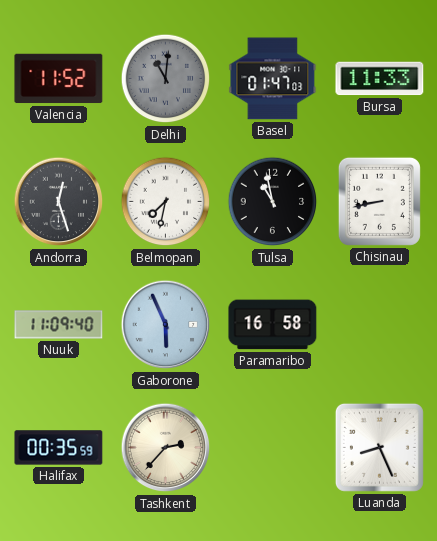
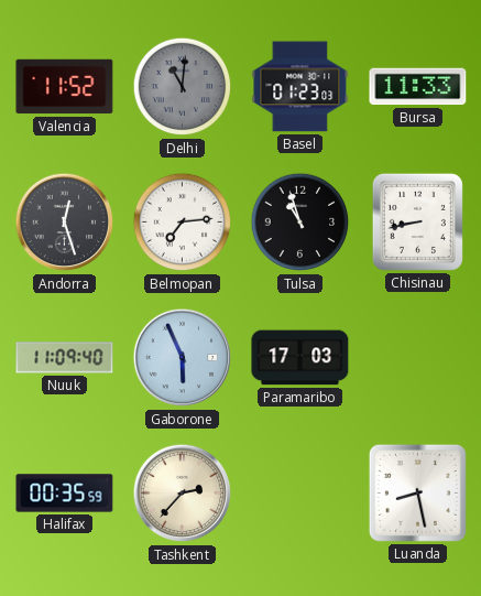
Basel: 01:47 -> 01:23 (300, 87)
Belmopan: 7:32 -> 7:14 (183, 223)
Tulsa: 10:58 -> 10:57 (300, 223)
Paramaribo: 16:58 -> 17:03 (300, 358)
Luanda: 8:26 -> 8:28 (417, 492)
